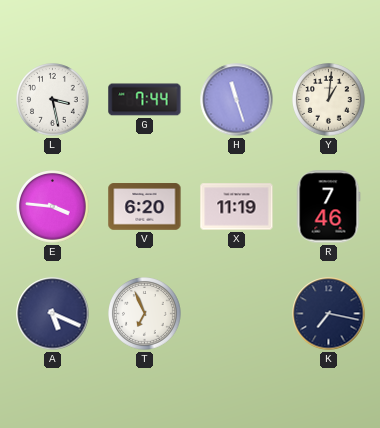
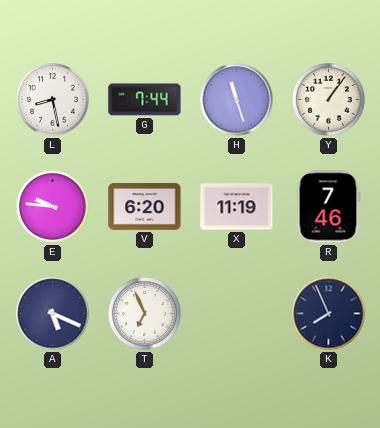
L: 3:28 -> 8:28 (53, 100)
Y: 1:01 -> 1:06 (329, 100)
E: 3:46 -> 9:46 (53, 207)
K: 7:17 -> 7:56 (329, 314)
